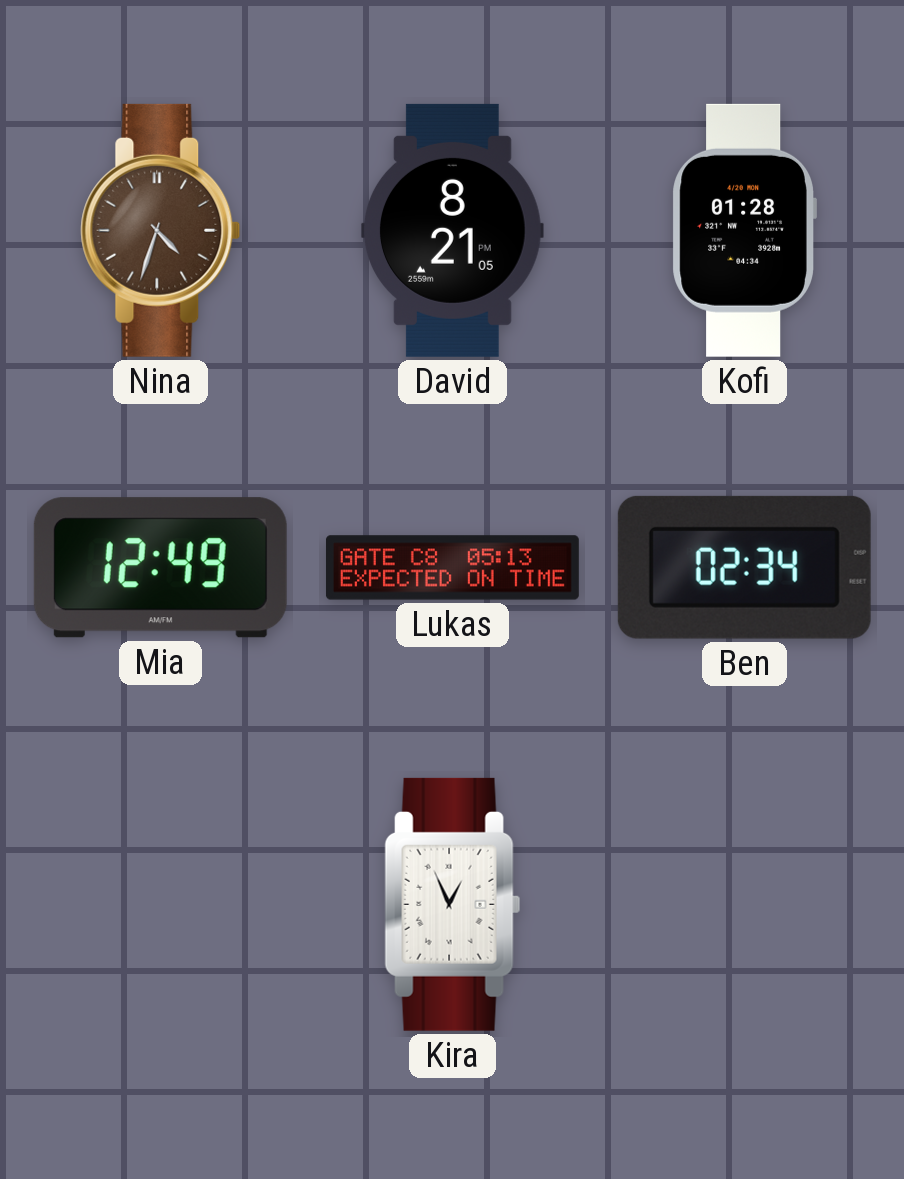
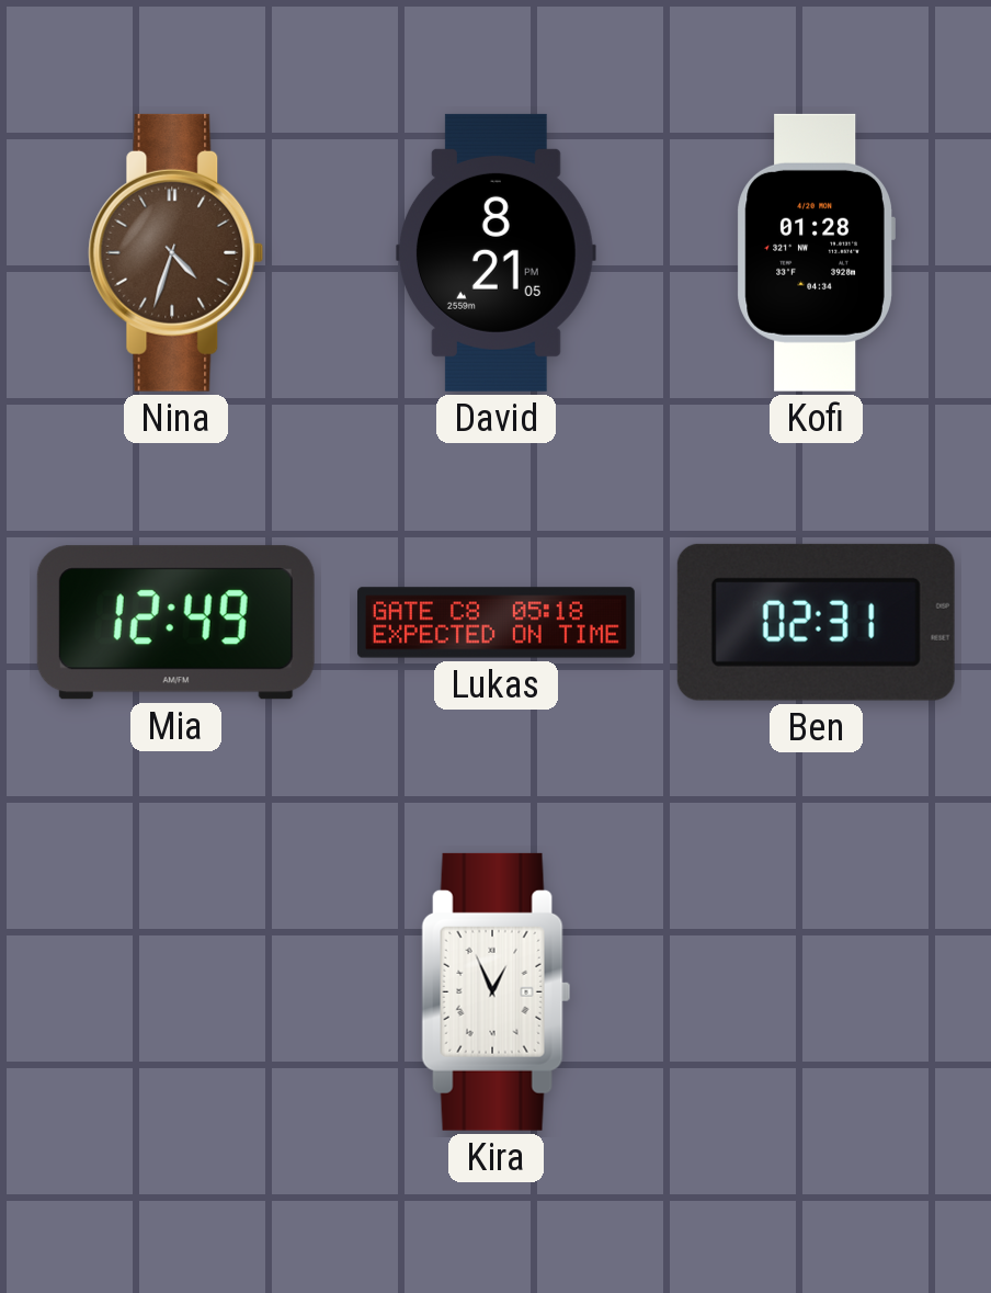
Lukas: 05:13 -> 05:18 (495, 623)
Ben: 02:34 -> 02:31 (816, 622)
